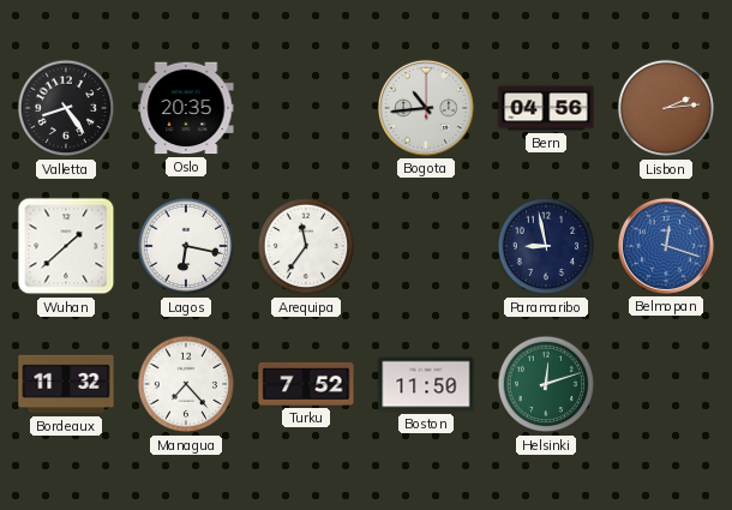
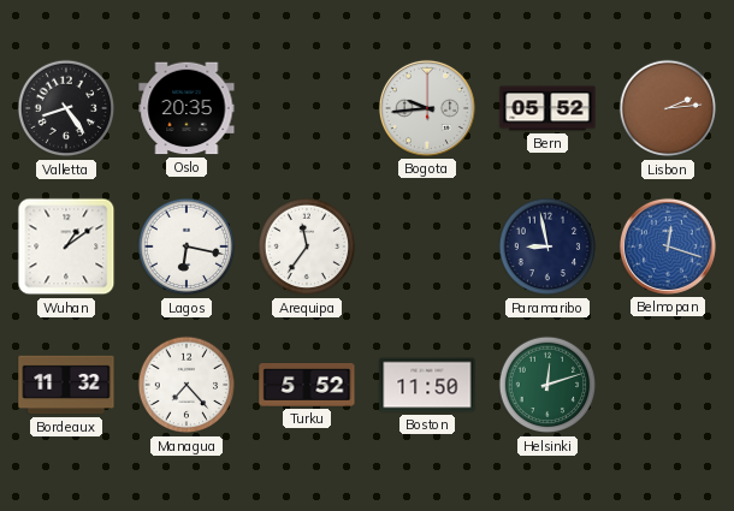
Bogota: 10:44 -> 9:44 (427, 108)
Bern: 04:56 -> 05:52 (547, 108)
Wuhan: 1:38 -> 1:09 (66, 246)
Turku: 7:52 -> 5:52 (307, 385)
